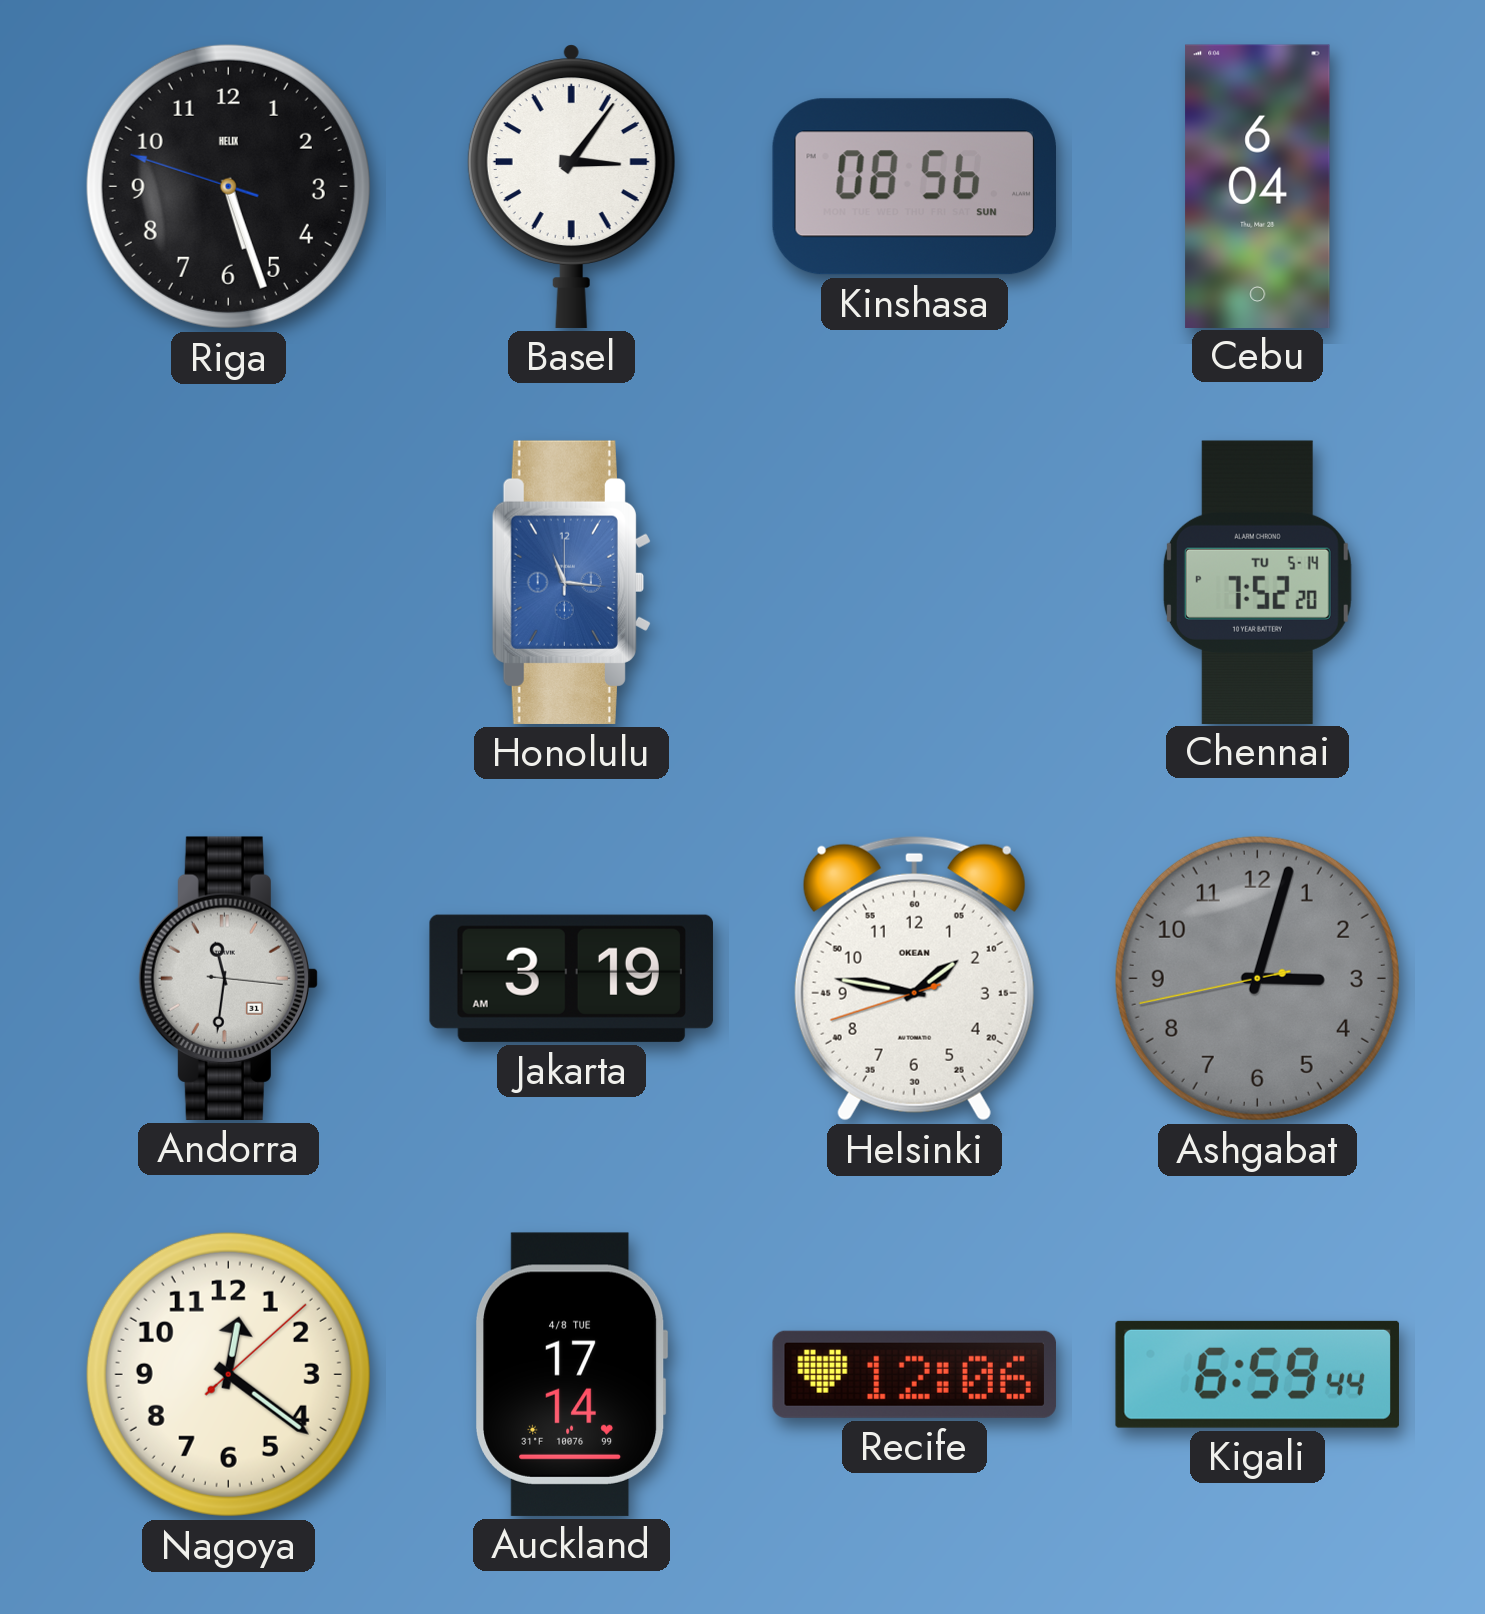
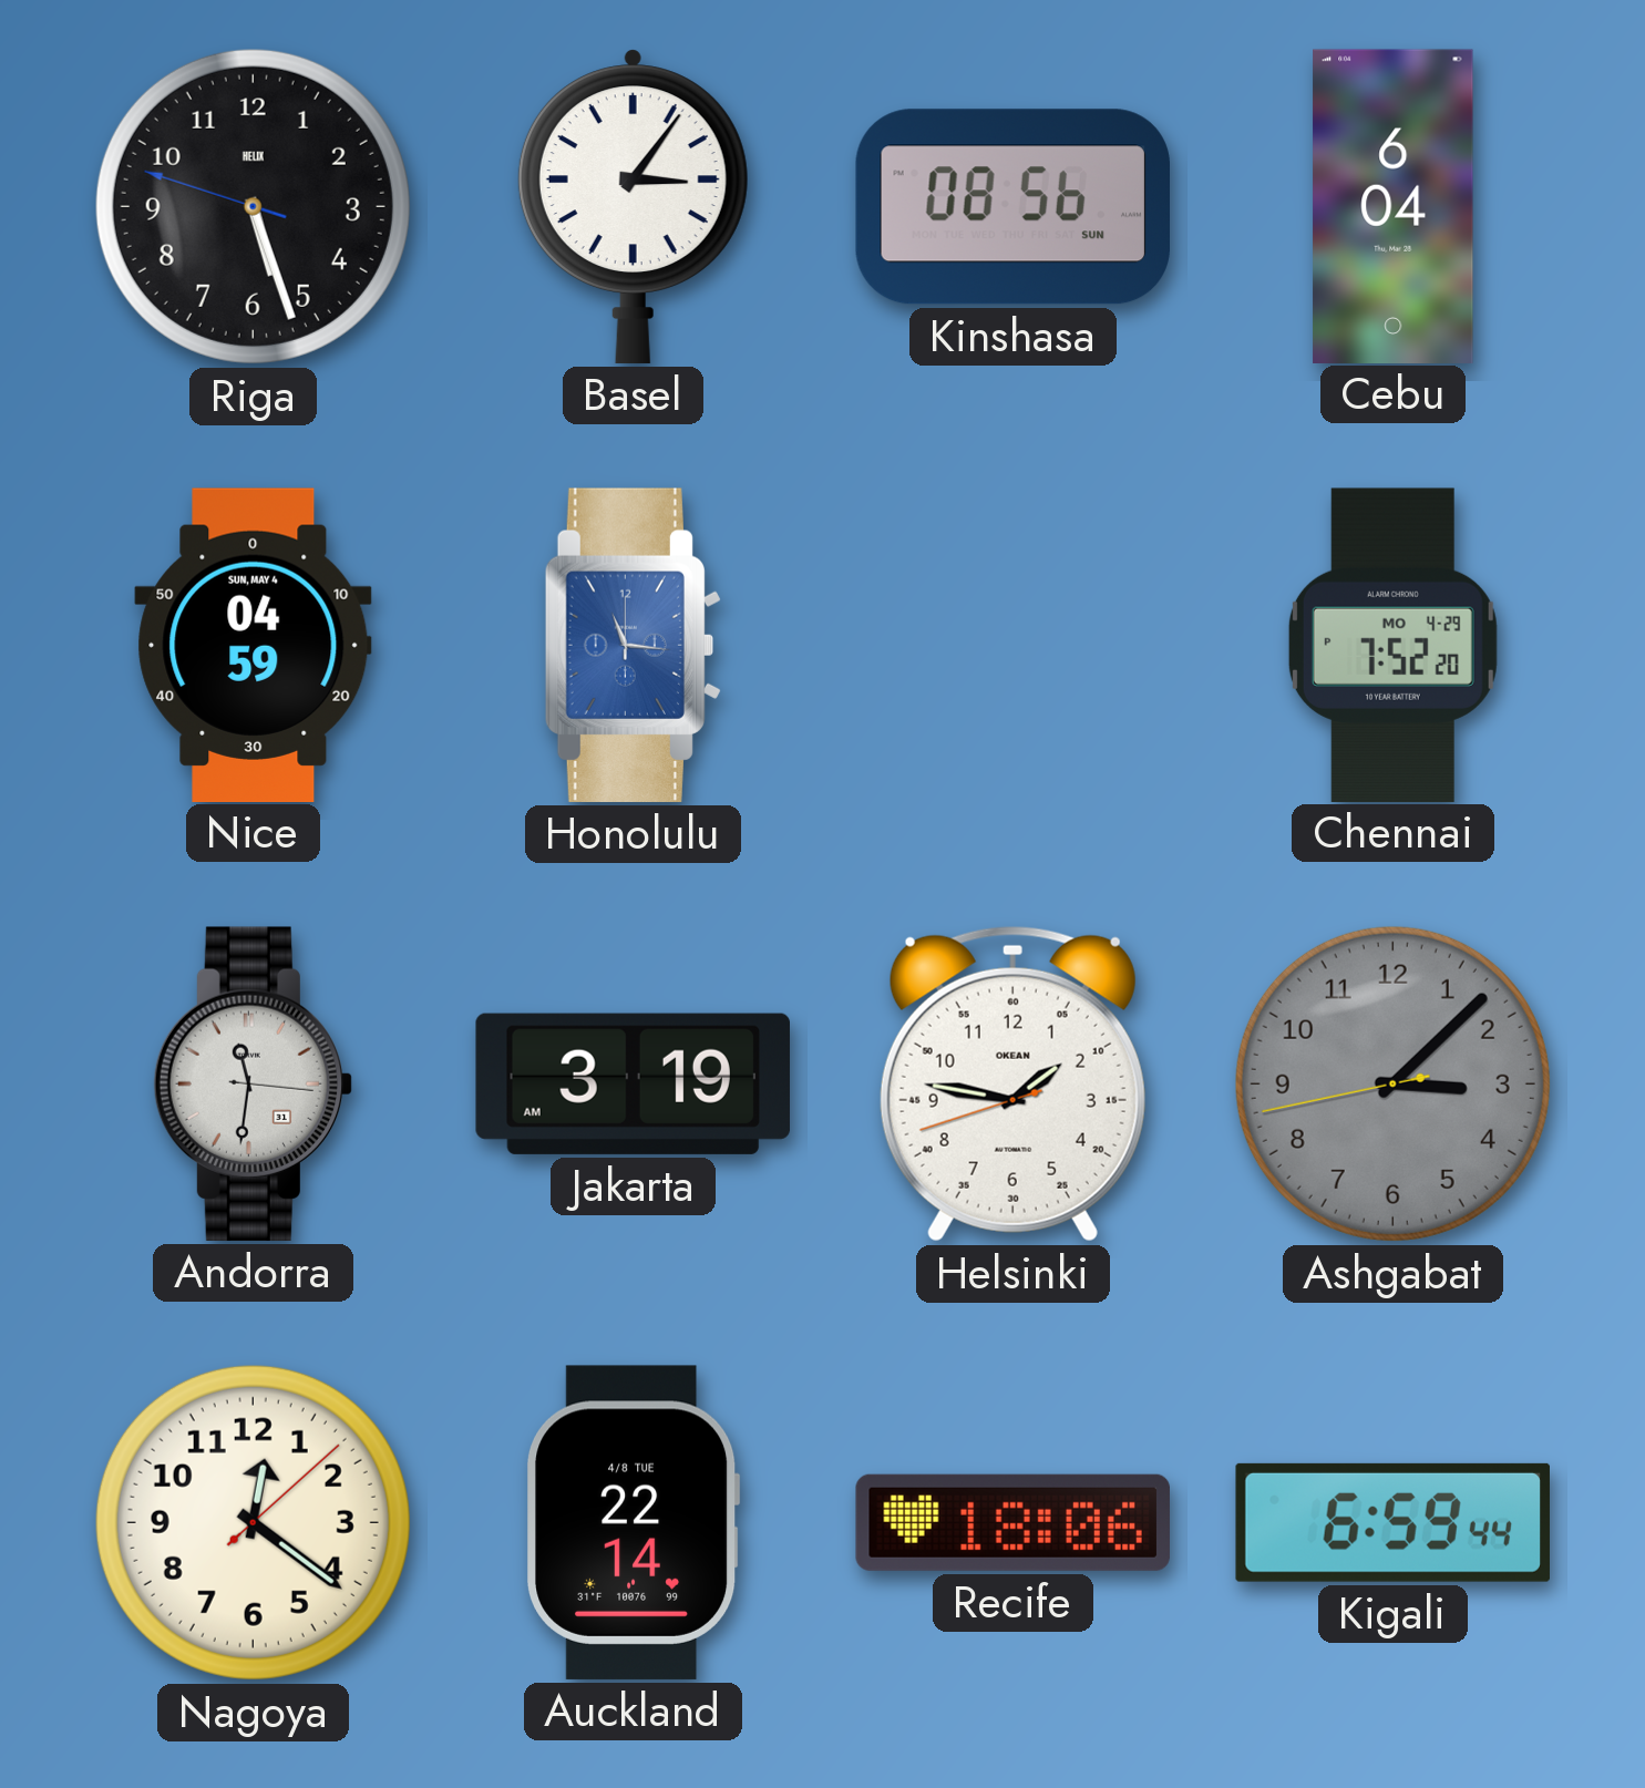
Nice: none -> 04:59 (254, 645)
Chennai date: TU 5-14 -> MO 4-29 (1392, 645)
Ashgabat: 3:02 -> 3:07 (1392, 1083)
Auckland: 17:14 -> 22:14 (634, 1522)
Recife: 12:06 -> 18:06 (1012, 1522)
